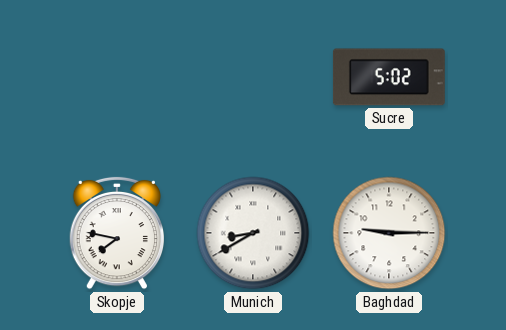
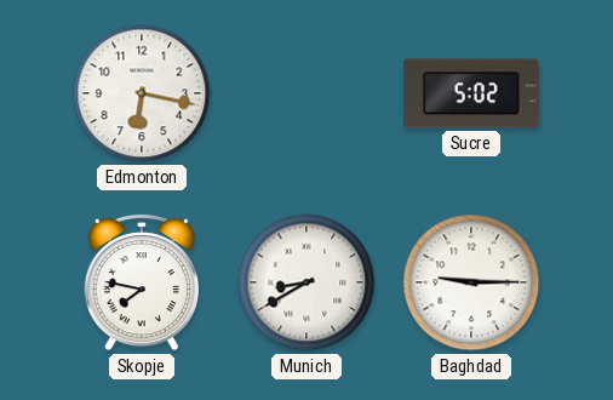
Edmonton: none -> 6:17 (142, 93)
